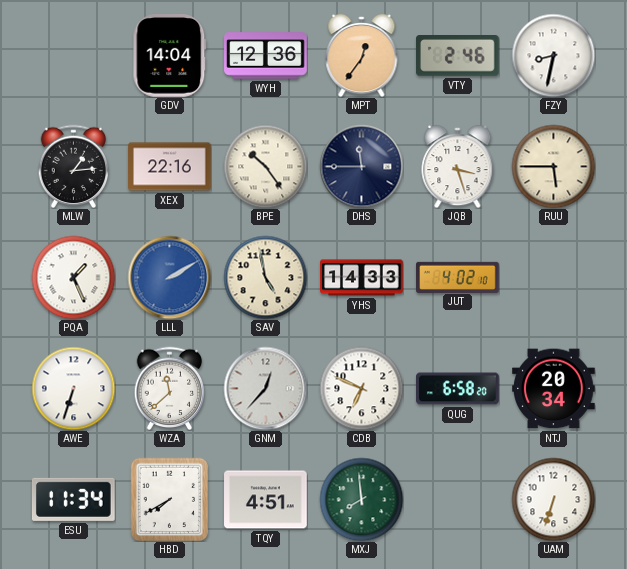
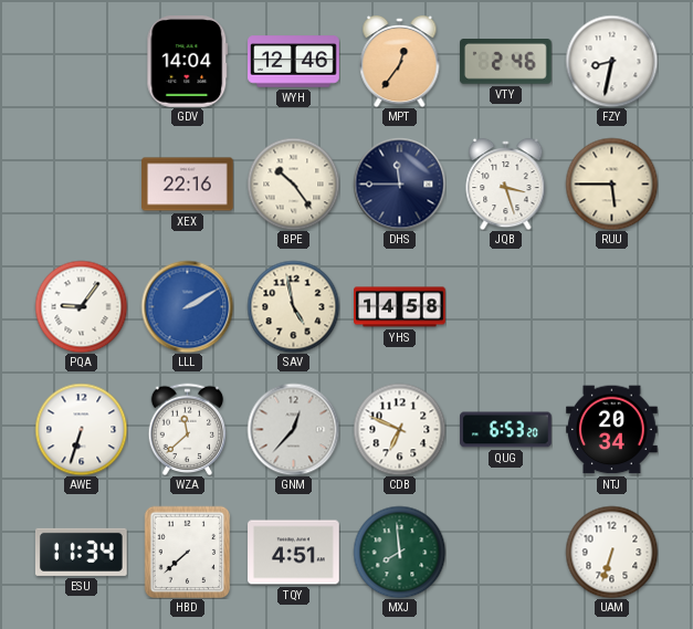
WYH: 12:36 -> 12:46 (294, 62)
MLW: 1:14 -> none (74, 166)
PQA: 1:26 -> 9:06 (81, 306)
YHS: 14:33 -> 14:58 (400, 307)
JUT: 4:02 -> none (458, 277)
QUG: 6:58 -> 6:53 (506, 430)
HBD: 7:40 -> 7:38 (188, 552)
